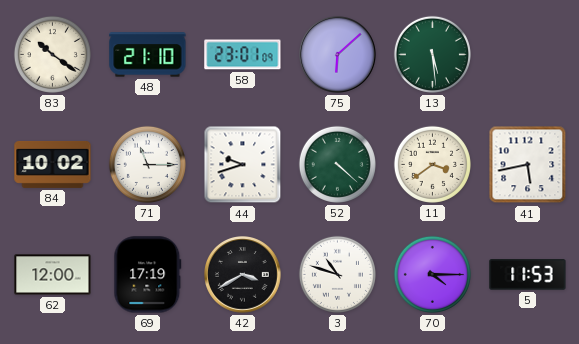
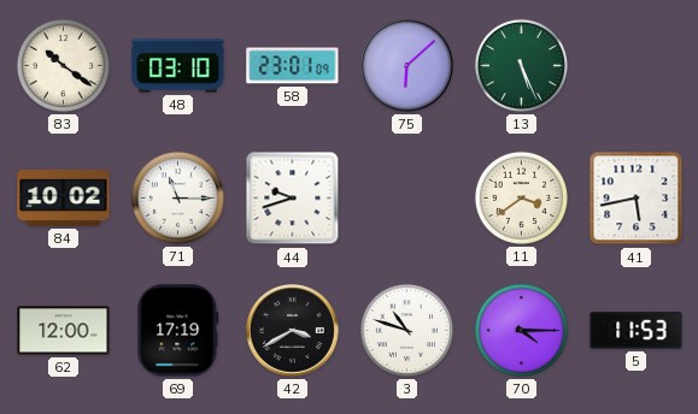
48: 21:10 -> 03:10 (178, 66)
13: 5:29 -> 5:26 (521, 65)
52: 4:22 -> none (337, 164)
